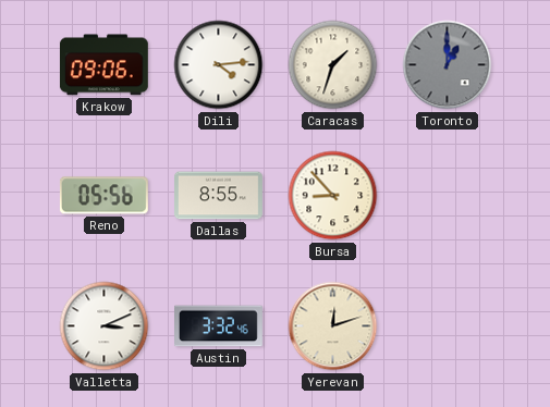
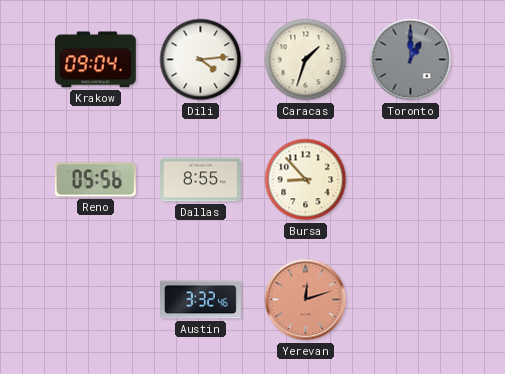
Krakow: 09:06 -> 09:04 (95, 60)
Valletta: 3:11 -> none (105, 326)
Yerevan dial: cream -> salmon (306, 300)
